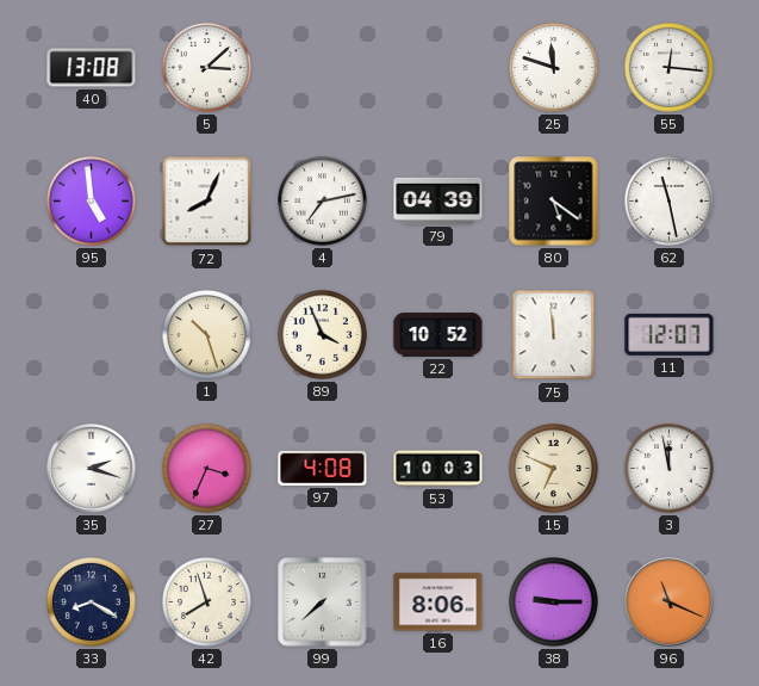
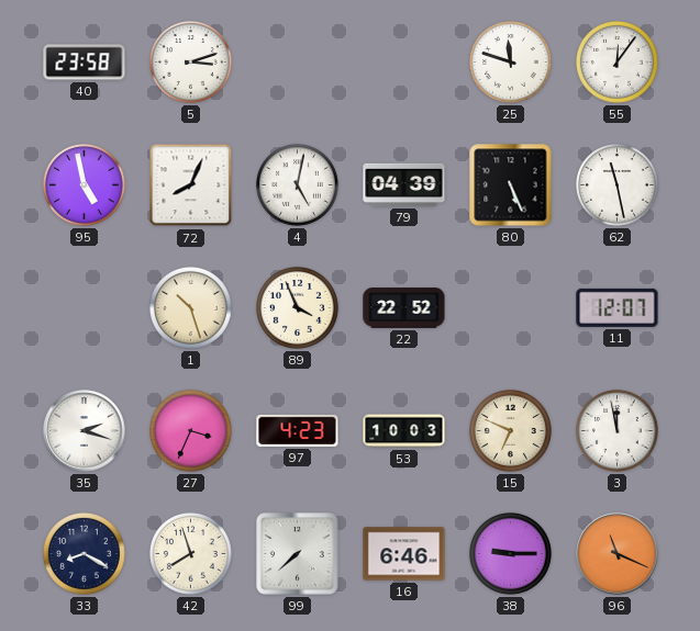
40: 13:08 -> 23:58 (85, 63)
5: 3:08 -> 3:12 (191, 63)
55: 12:16 -> 12:06 (618, 63)
95: 4:59 -> 4:58 (85, 185)
4: 7:13 -> 5:02 (298, 185)
80: 5:21 -> 5:26 (511, 185)
22: 10:52 -> 22:52 (404, 308)
75: 11:59 -> none (554, 335)
97: 4:08 -> 4:23 (298, 430)
16: 8:06 -> 6:46 (404, 554)
